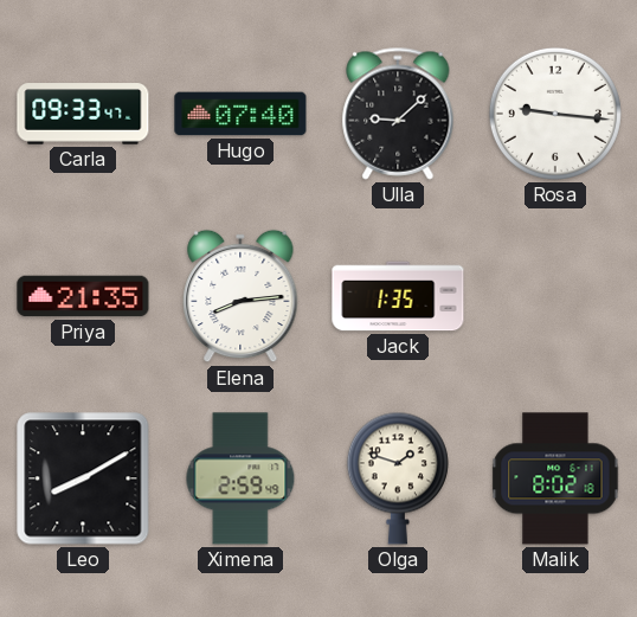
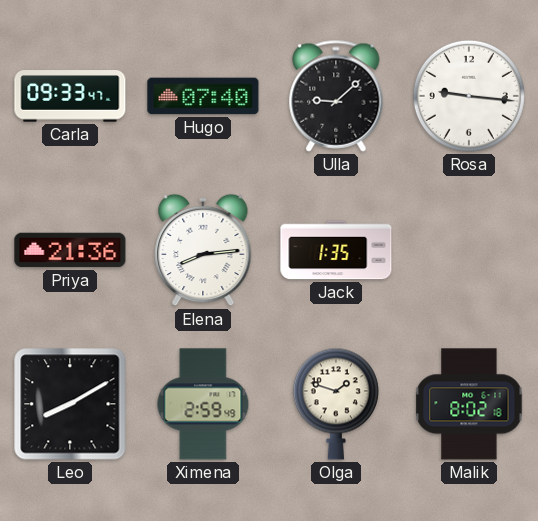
Priya: 21:35 -> 21:36 (70, 250)
